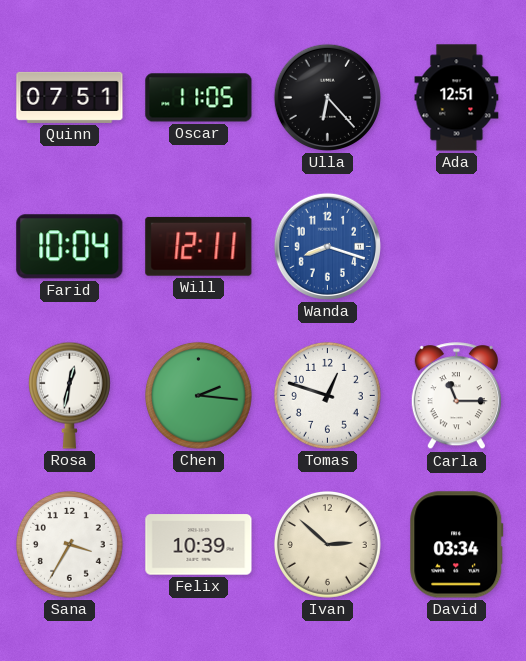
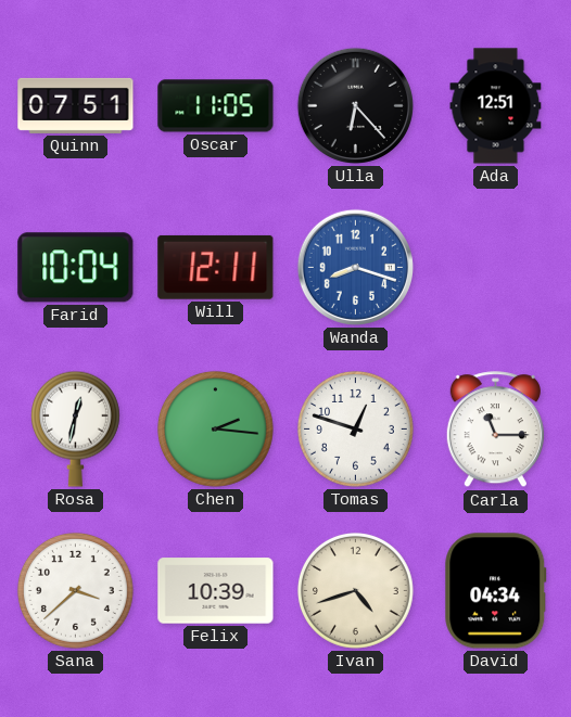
Sana: 3:35 -> 3:38 (76, 591)
Ivan: 2:52 -> 4:42 (356, 591)
David: 03:34 -> 04:34 (496, 591)
